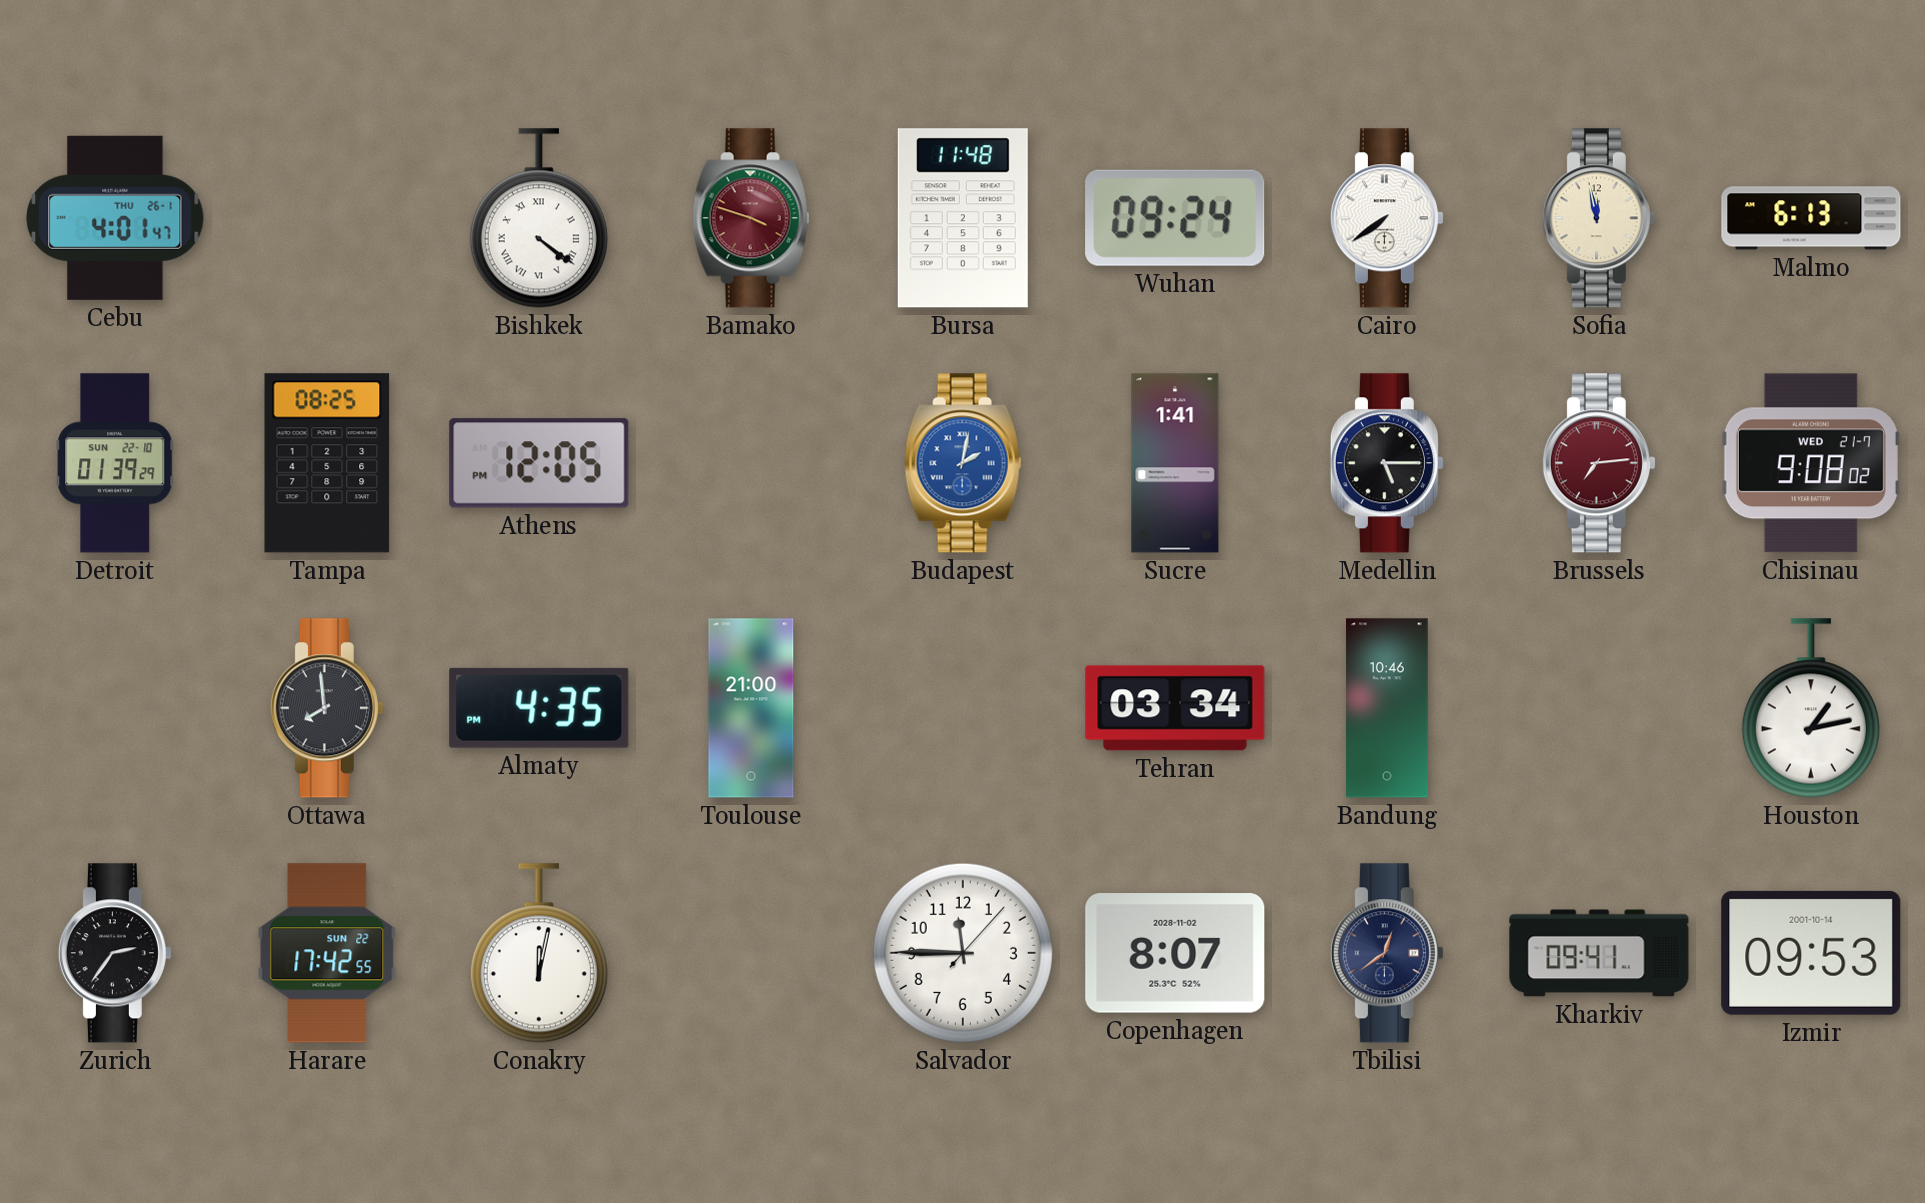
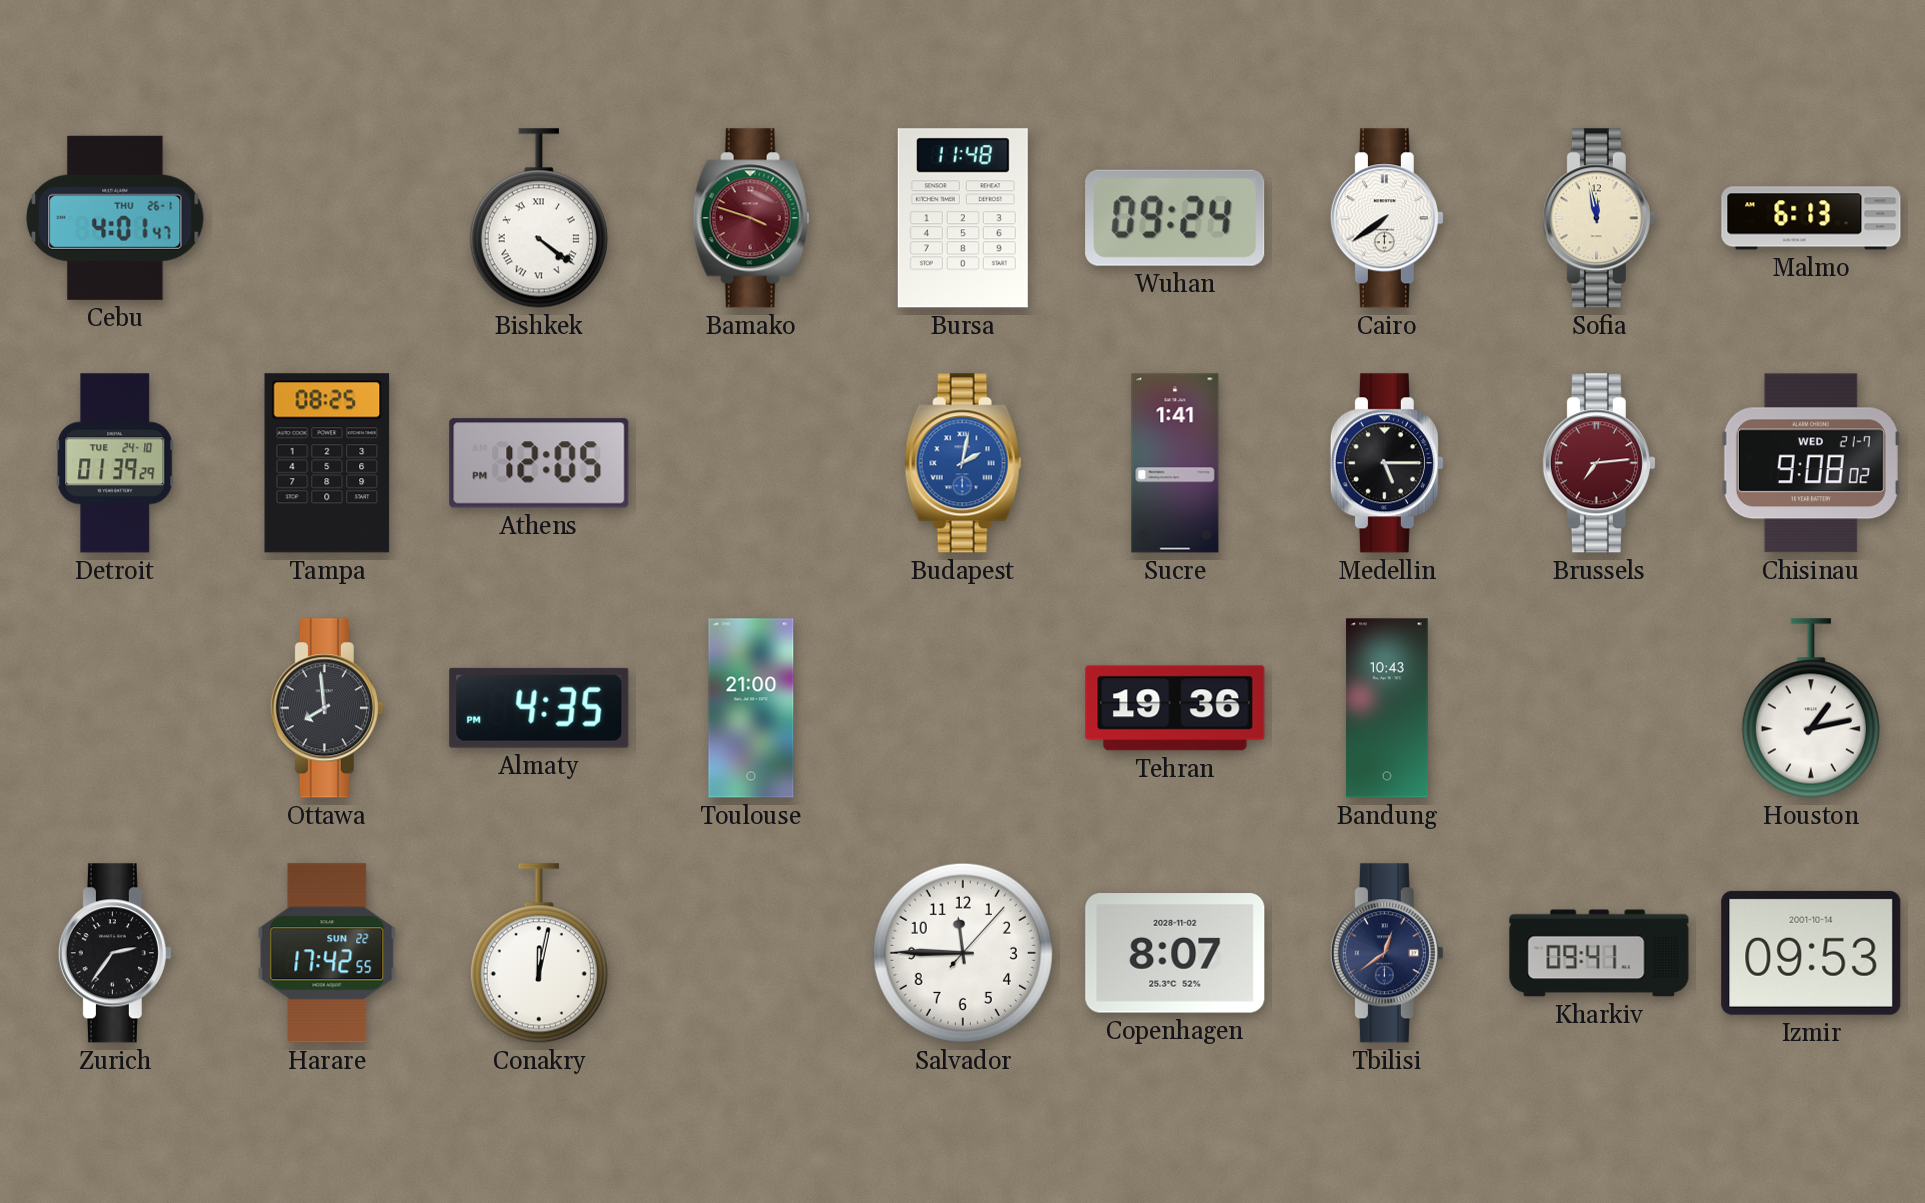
Detroit date: SUN 22-10 -> TUE 24-10 (115, 463)
Tehran: 03:34 -> 19:36 (1175, 708)
Bandung: 10:46 -> 10:43 (1387, 708)
